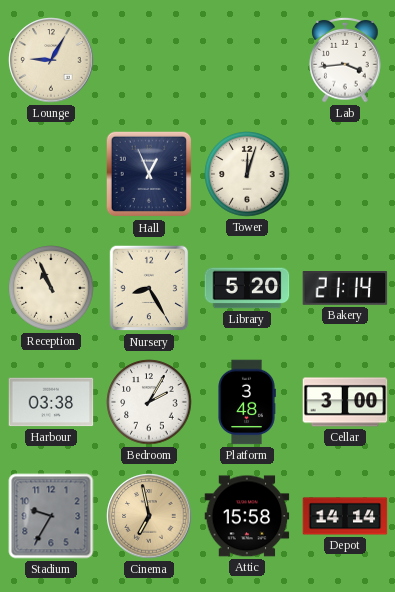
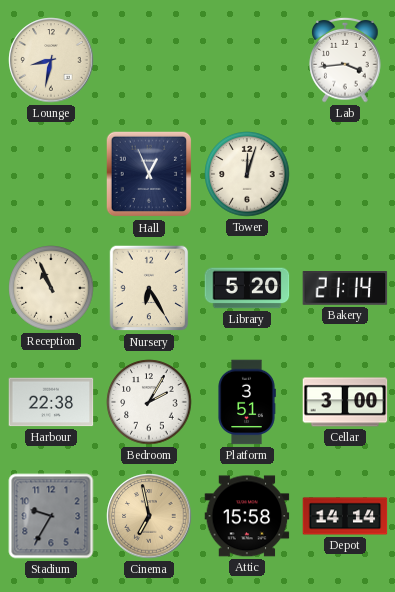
Lounge: 9:05 -> 8:32 (51, 60)
Nursery: 8:25 -> 6:25 (149, 288)
Harbour: 03:38 -> 22:38 (51, 402)
Platform: 3:48 -> 3:51 (247, 402)
